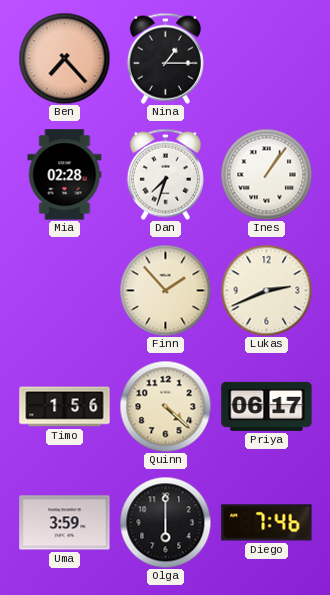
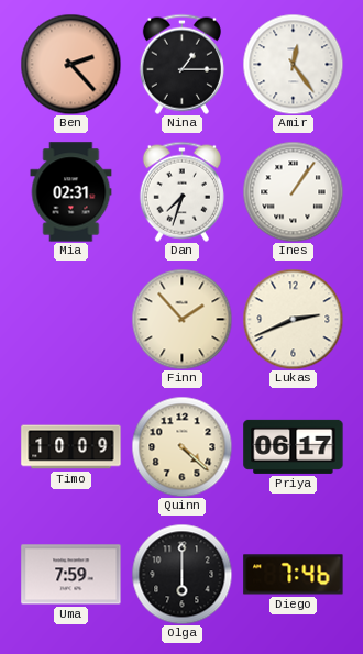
Ben: 7:23 -> 2:23 (70, 64)
Amir: none -> 12:24 (293, 64)
Mia: 02:28 -> 02:31 (71, 192)
Timo: 1:56 -> 10:09 (71, 447)
Uma: 3:59 -> 7:59 (71, 575)
